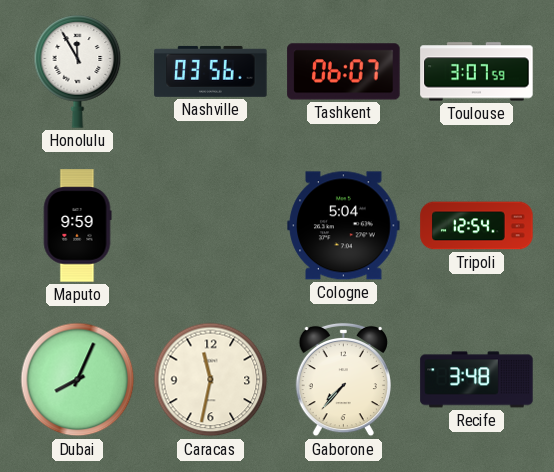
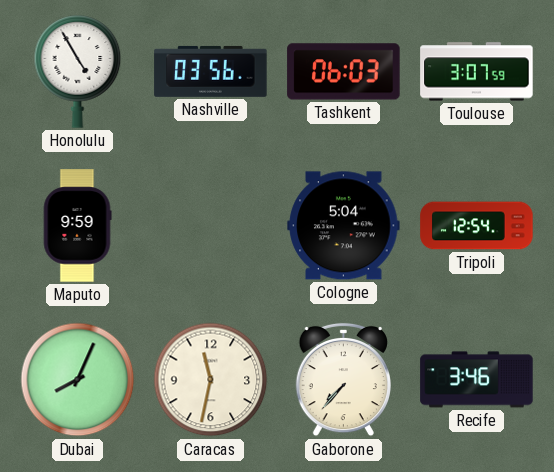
Honolulu: 11:55 -> 4:55 (78, 72)
Tashkent: 06:07 -> 06:03 (344, 72)
Recife: 3:48 -> 3:46 (477, 380)
